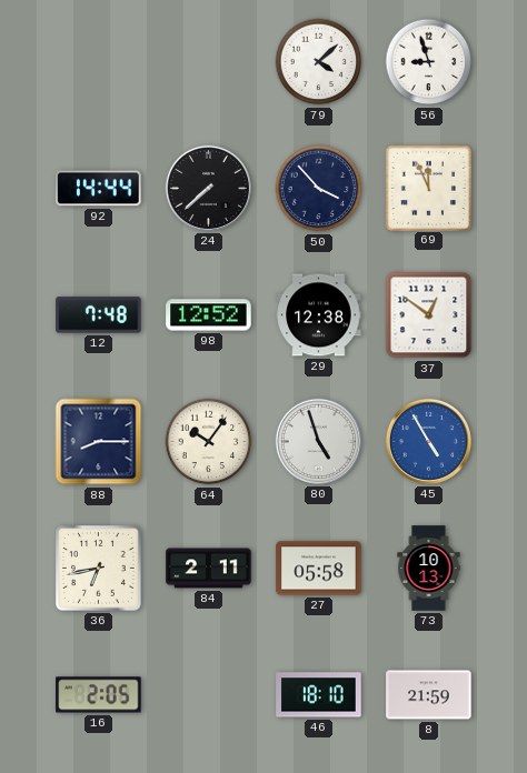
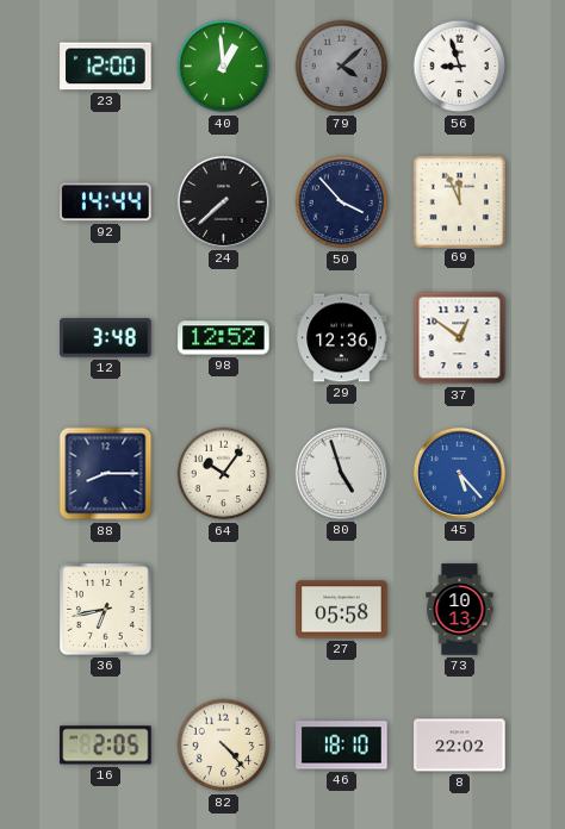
23: none -> 12:00 (106, 67)
40: none -> 12:59 (224, 67)
79 dial: white -> grey (342, 67)
12: 7:48 -> 3:48 (106, 338)
29: 12:38 -> 12:36 (342, 338)
45: 4:55 -> 5:23 (459, 473)
84: 2:11 -> none (209, 569)
82: none -> 4:23 (224, 746)
8: 21:59 -> 22:02 (460, 746)
